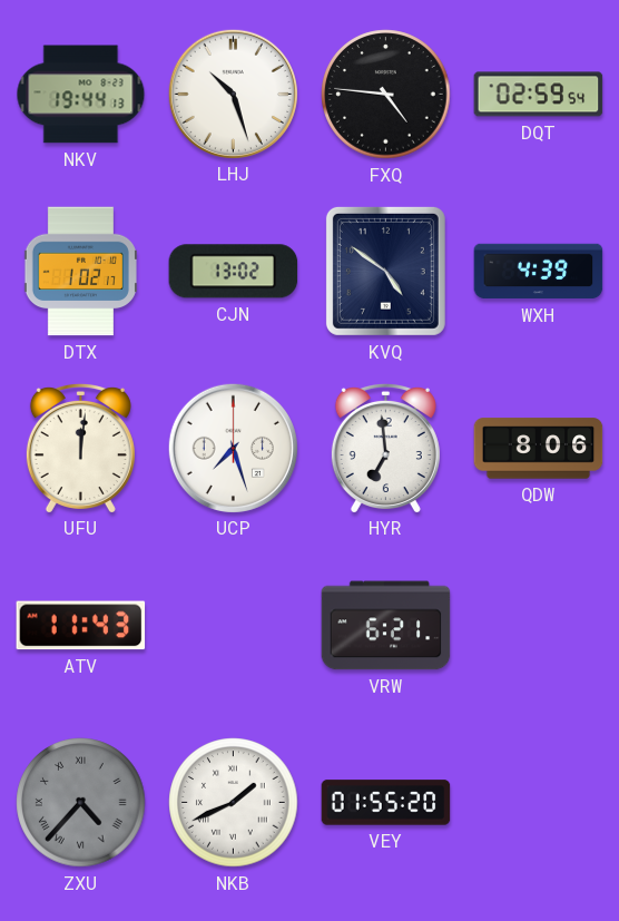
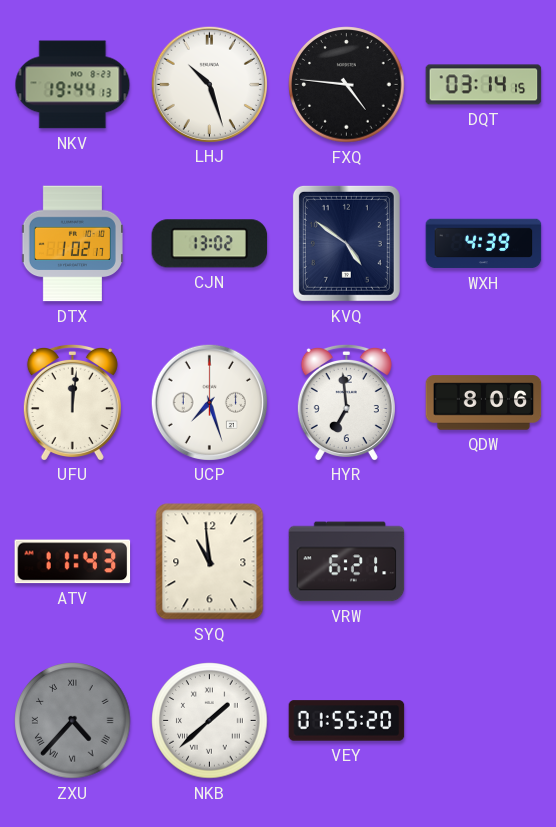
DQT: 02:59 -> 03:14 (484, 85)
SYQ: none -> 10:59 (210, 562)
NKB: 1:41 -> 1:38 (210, 721)
